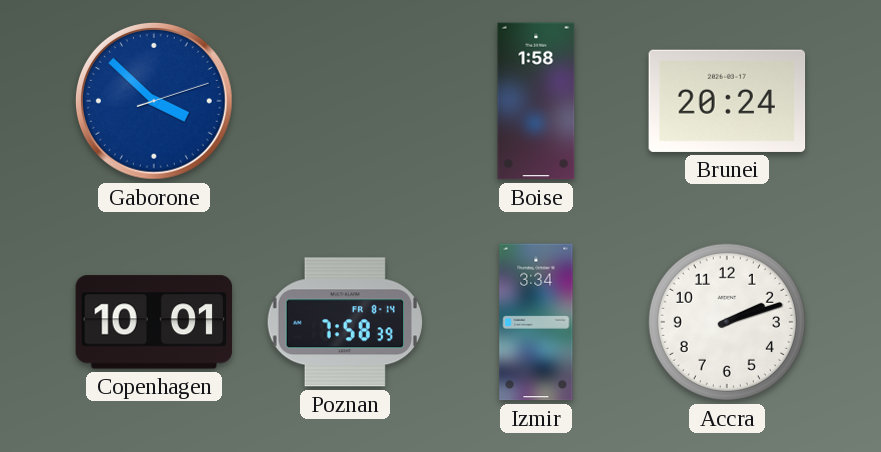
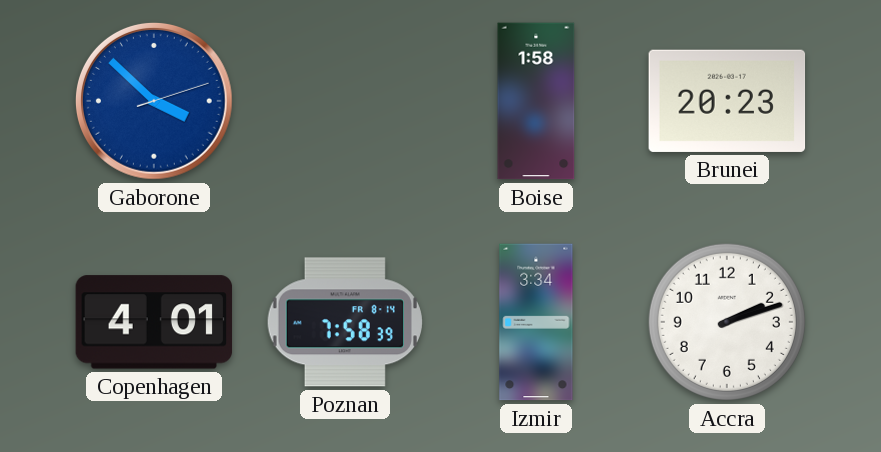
Brunei: 20:24 -> 20:23 (727, 101)
Copenhagen: 10:01 -> 4:01 (154, 322)
